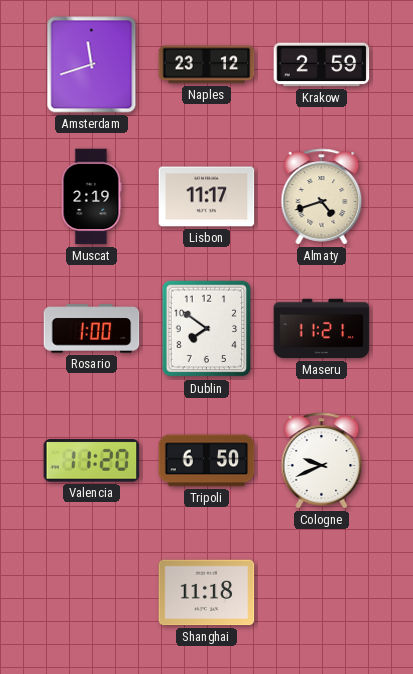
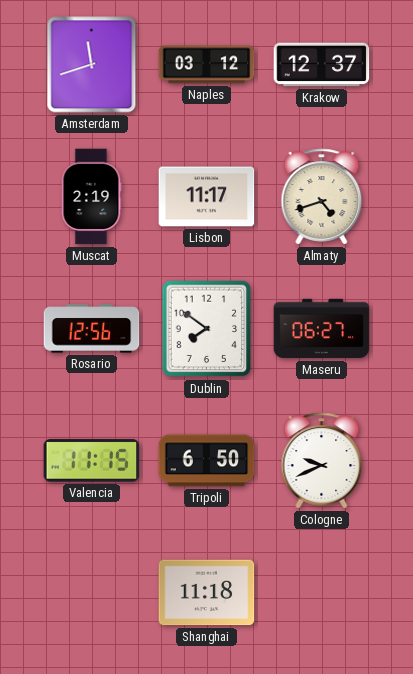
Naples: 23:12 -> 03:12 (207, 65)
Krakow: 2:59 -> 12:37 (322, 65)
Rosario: 1:00 -> 12:56 (92, 329)
Maseru: 11:21 -> 06:27 (322, 329)
Valencia: 11:20 -> 11:15 (92, 461)
